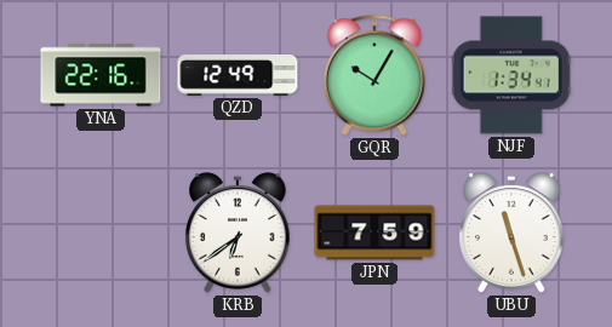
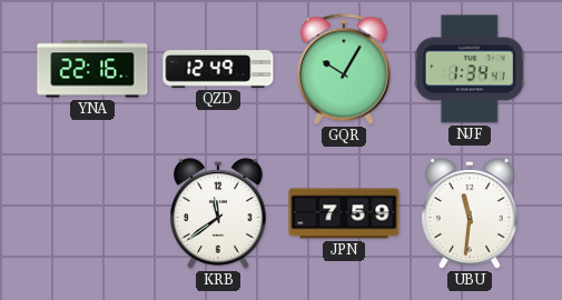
KRB: 6:39 -> 11:39 (219, 213)
UBU: 11:27 -> 11:31 (471, 213)
